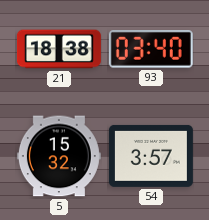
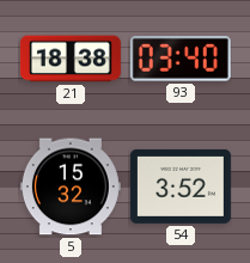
54: 3:57 -> 3:52 (181, 186)
